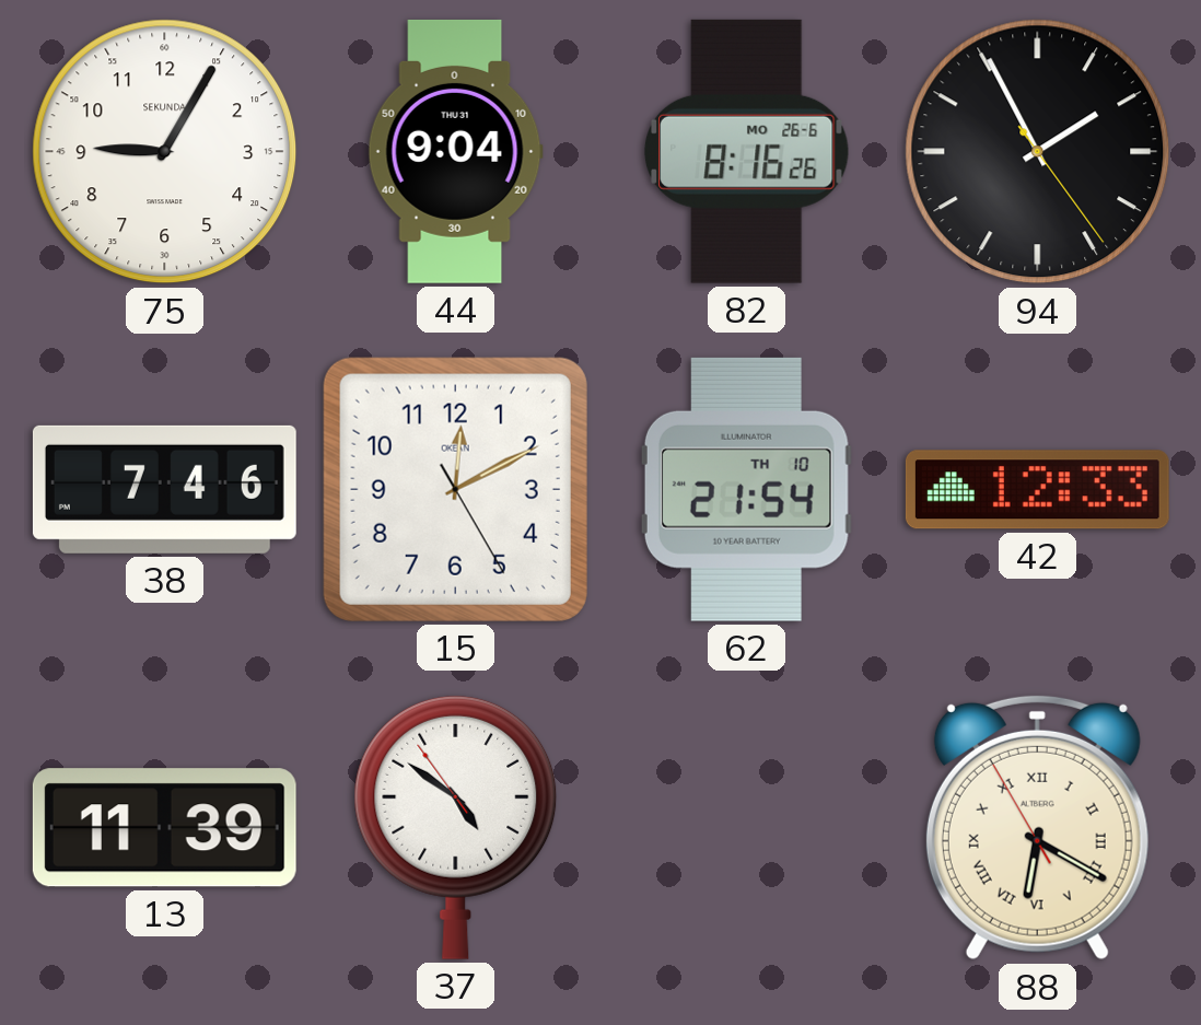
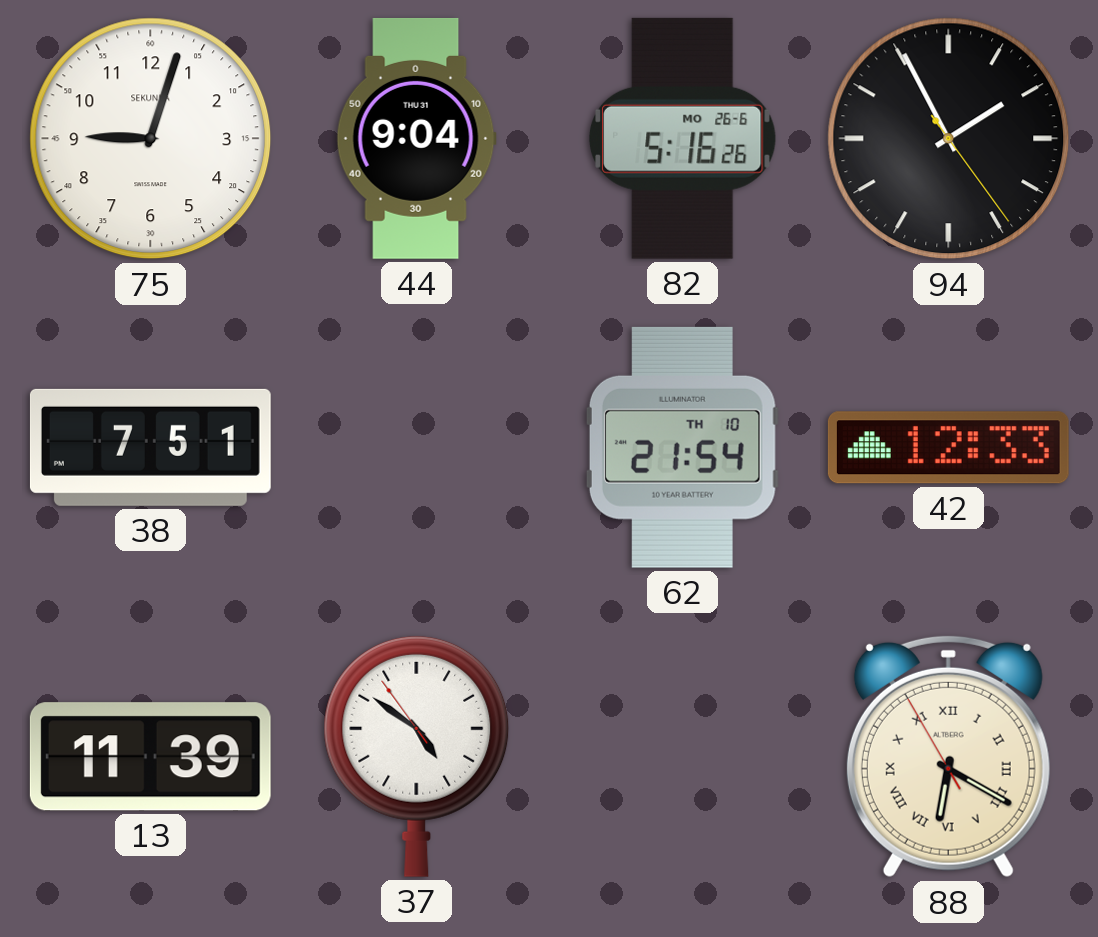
75: 9:05 -> 9:03 (151, 139)
82: 8:16 -> 5:16 (683, 138)
38: 7:46 -> 7:51 (150, 447)
15: 12:10 -> none (455, 489)
